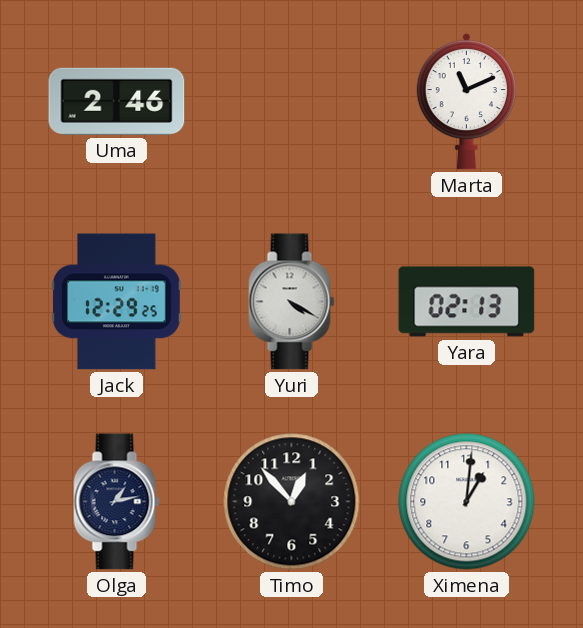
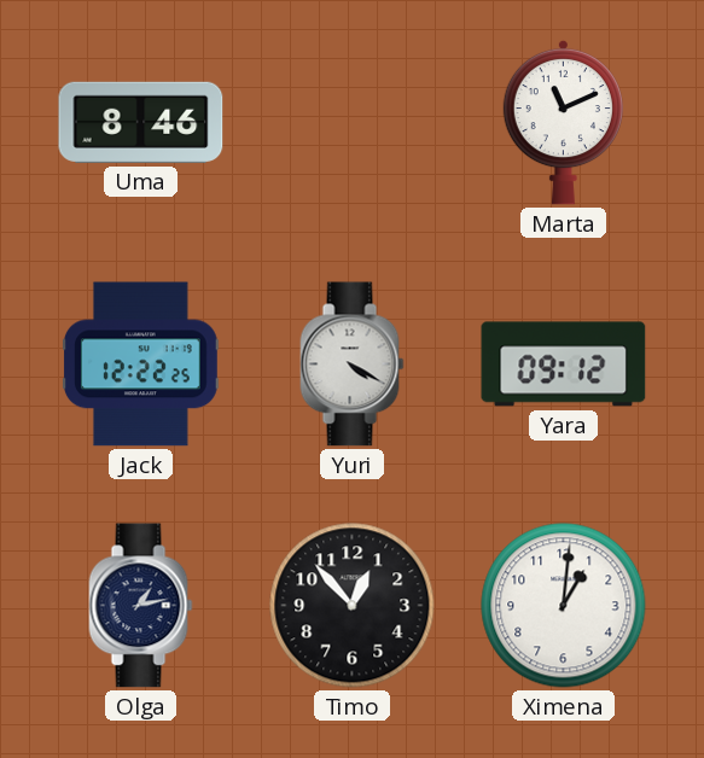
Uma: 2:46 -> 8:46 (141, 122)
Jack: 12:29 -> 12:22 (140, 365)
Yara: 02:13 -> 09:12 (564, 365)
